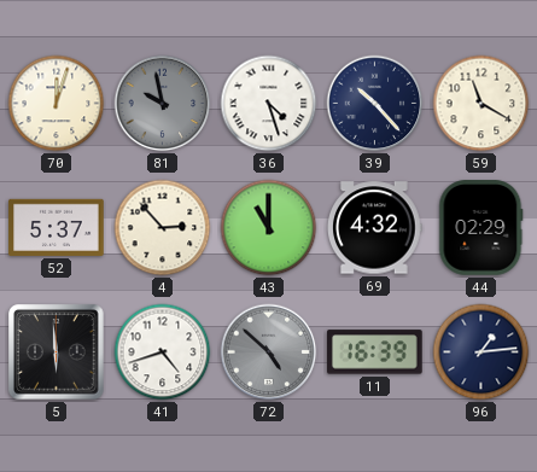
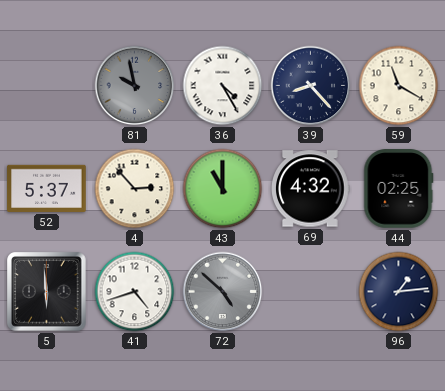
70: 12:03 -> none (57, 104)
36: 4:27 -> 4:25 (223, 86)
39: 10:23 -> 8:23 (311, 86)
44: 02:29 -> 02:25 (399, 189)
11: 16:39 -> none (375, 352)
